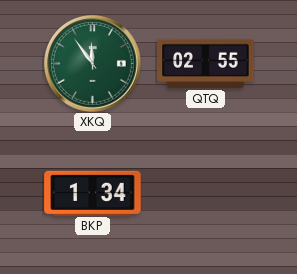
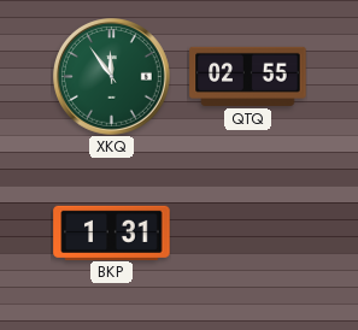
BKP: 1:34 -> 1:31 (112, 232)
